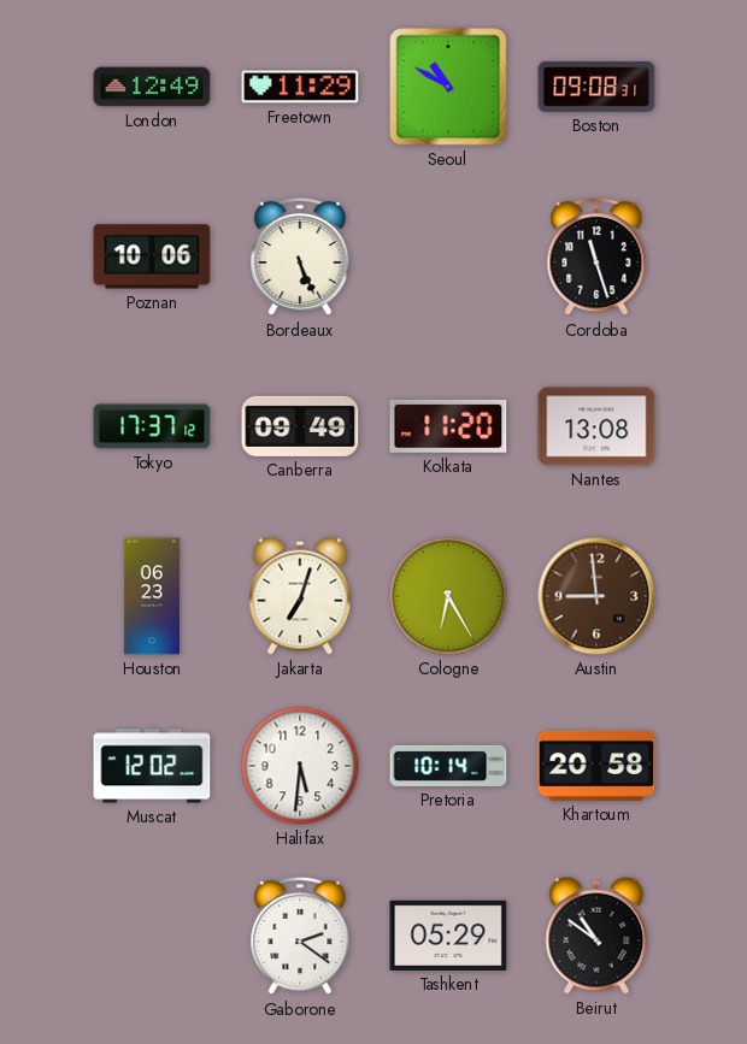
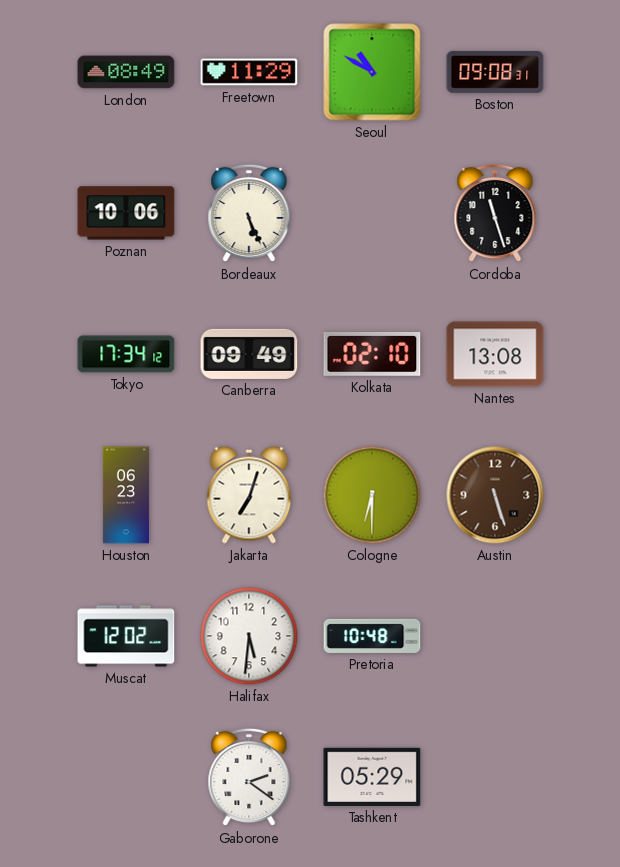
London: 12:49 -> 08:49 (126, 72)
Tokyo: 17:37 -> 17:34 (126, 354)
Kolkata: 11:20 -> 02:10 (372, 354)
Cologne: 6:25 -> 6:30 (372, 495)
Austin: 8:59 -> 5:27 (495, 495)
Pretoria: 10:14 -> 10:48 (372, 636)
Khartoum: 20:58 -> none (596, 766)
Beirut: 10:51 -> none (596, 936)
